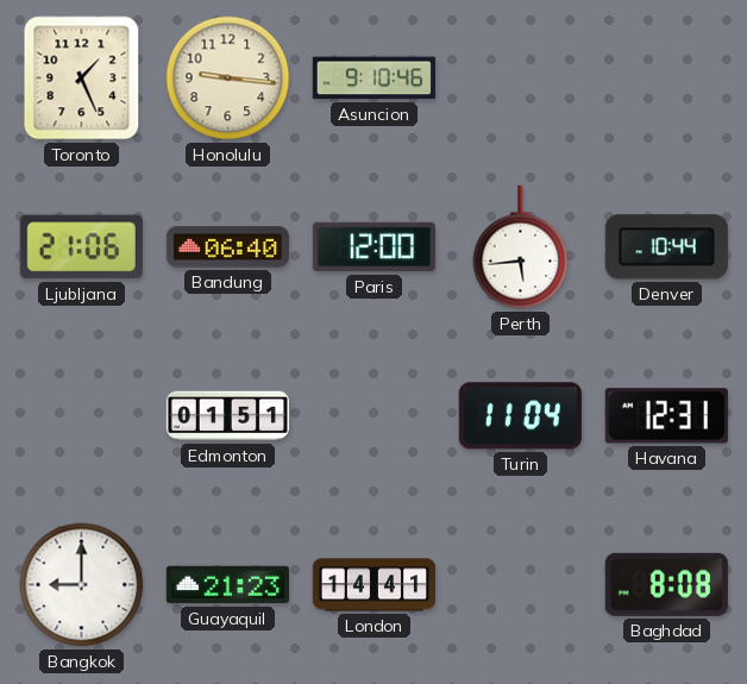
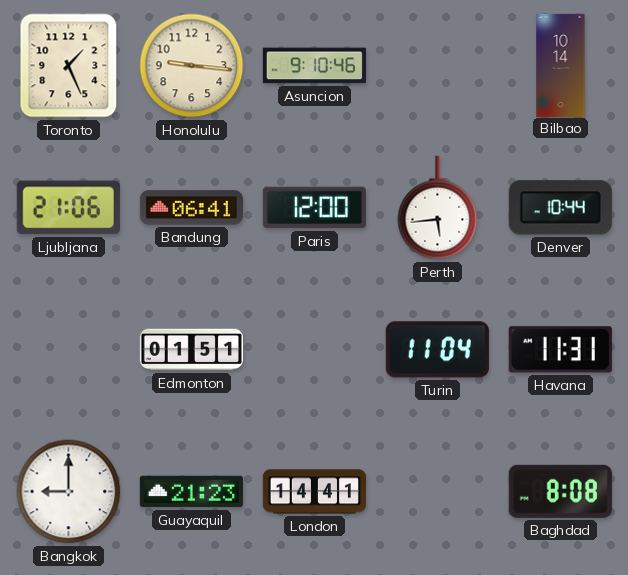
Bilbao: none -> 10:14 (561, 65)
Bandung: 06:40 -> 06:41 (191, 208)
Havana: 12:31 -> 11:31 (560, 350)
